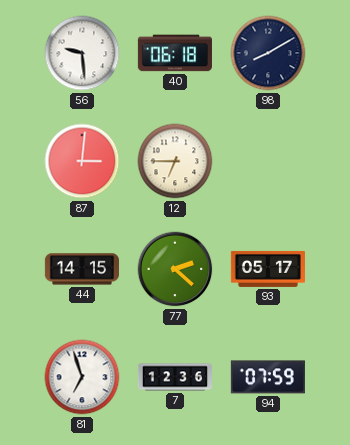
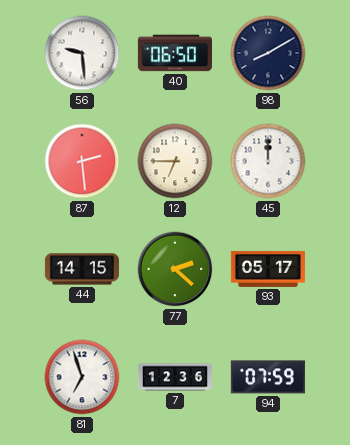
40: 06:18 -> 06:50 (175, 53)
87: 3:01 -> 2:29 (82, 161)
45: none -> 12:00 (268, 161)
